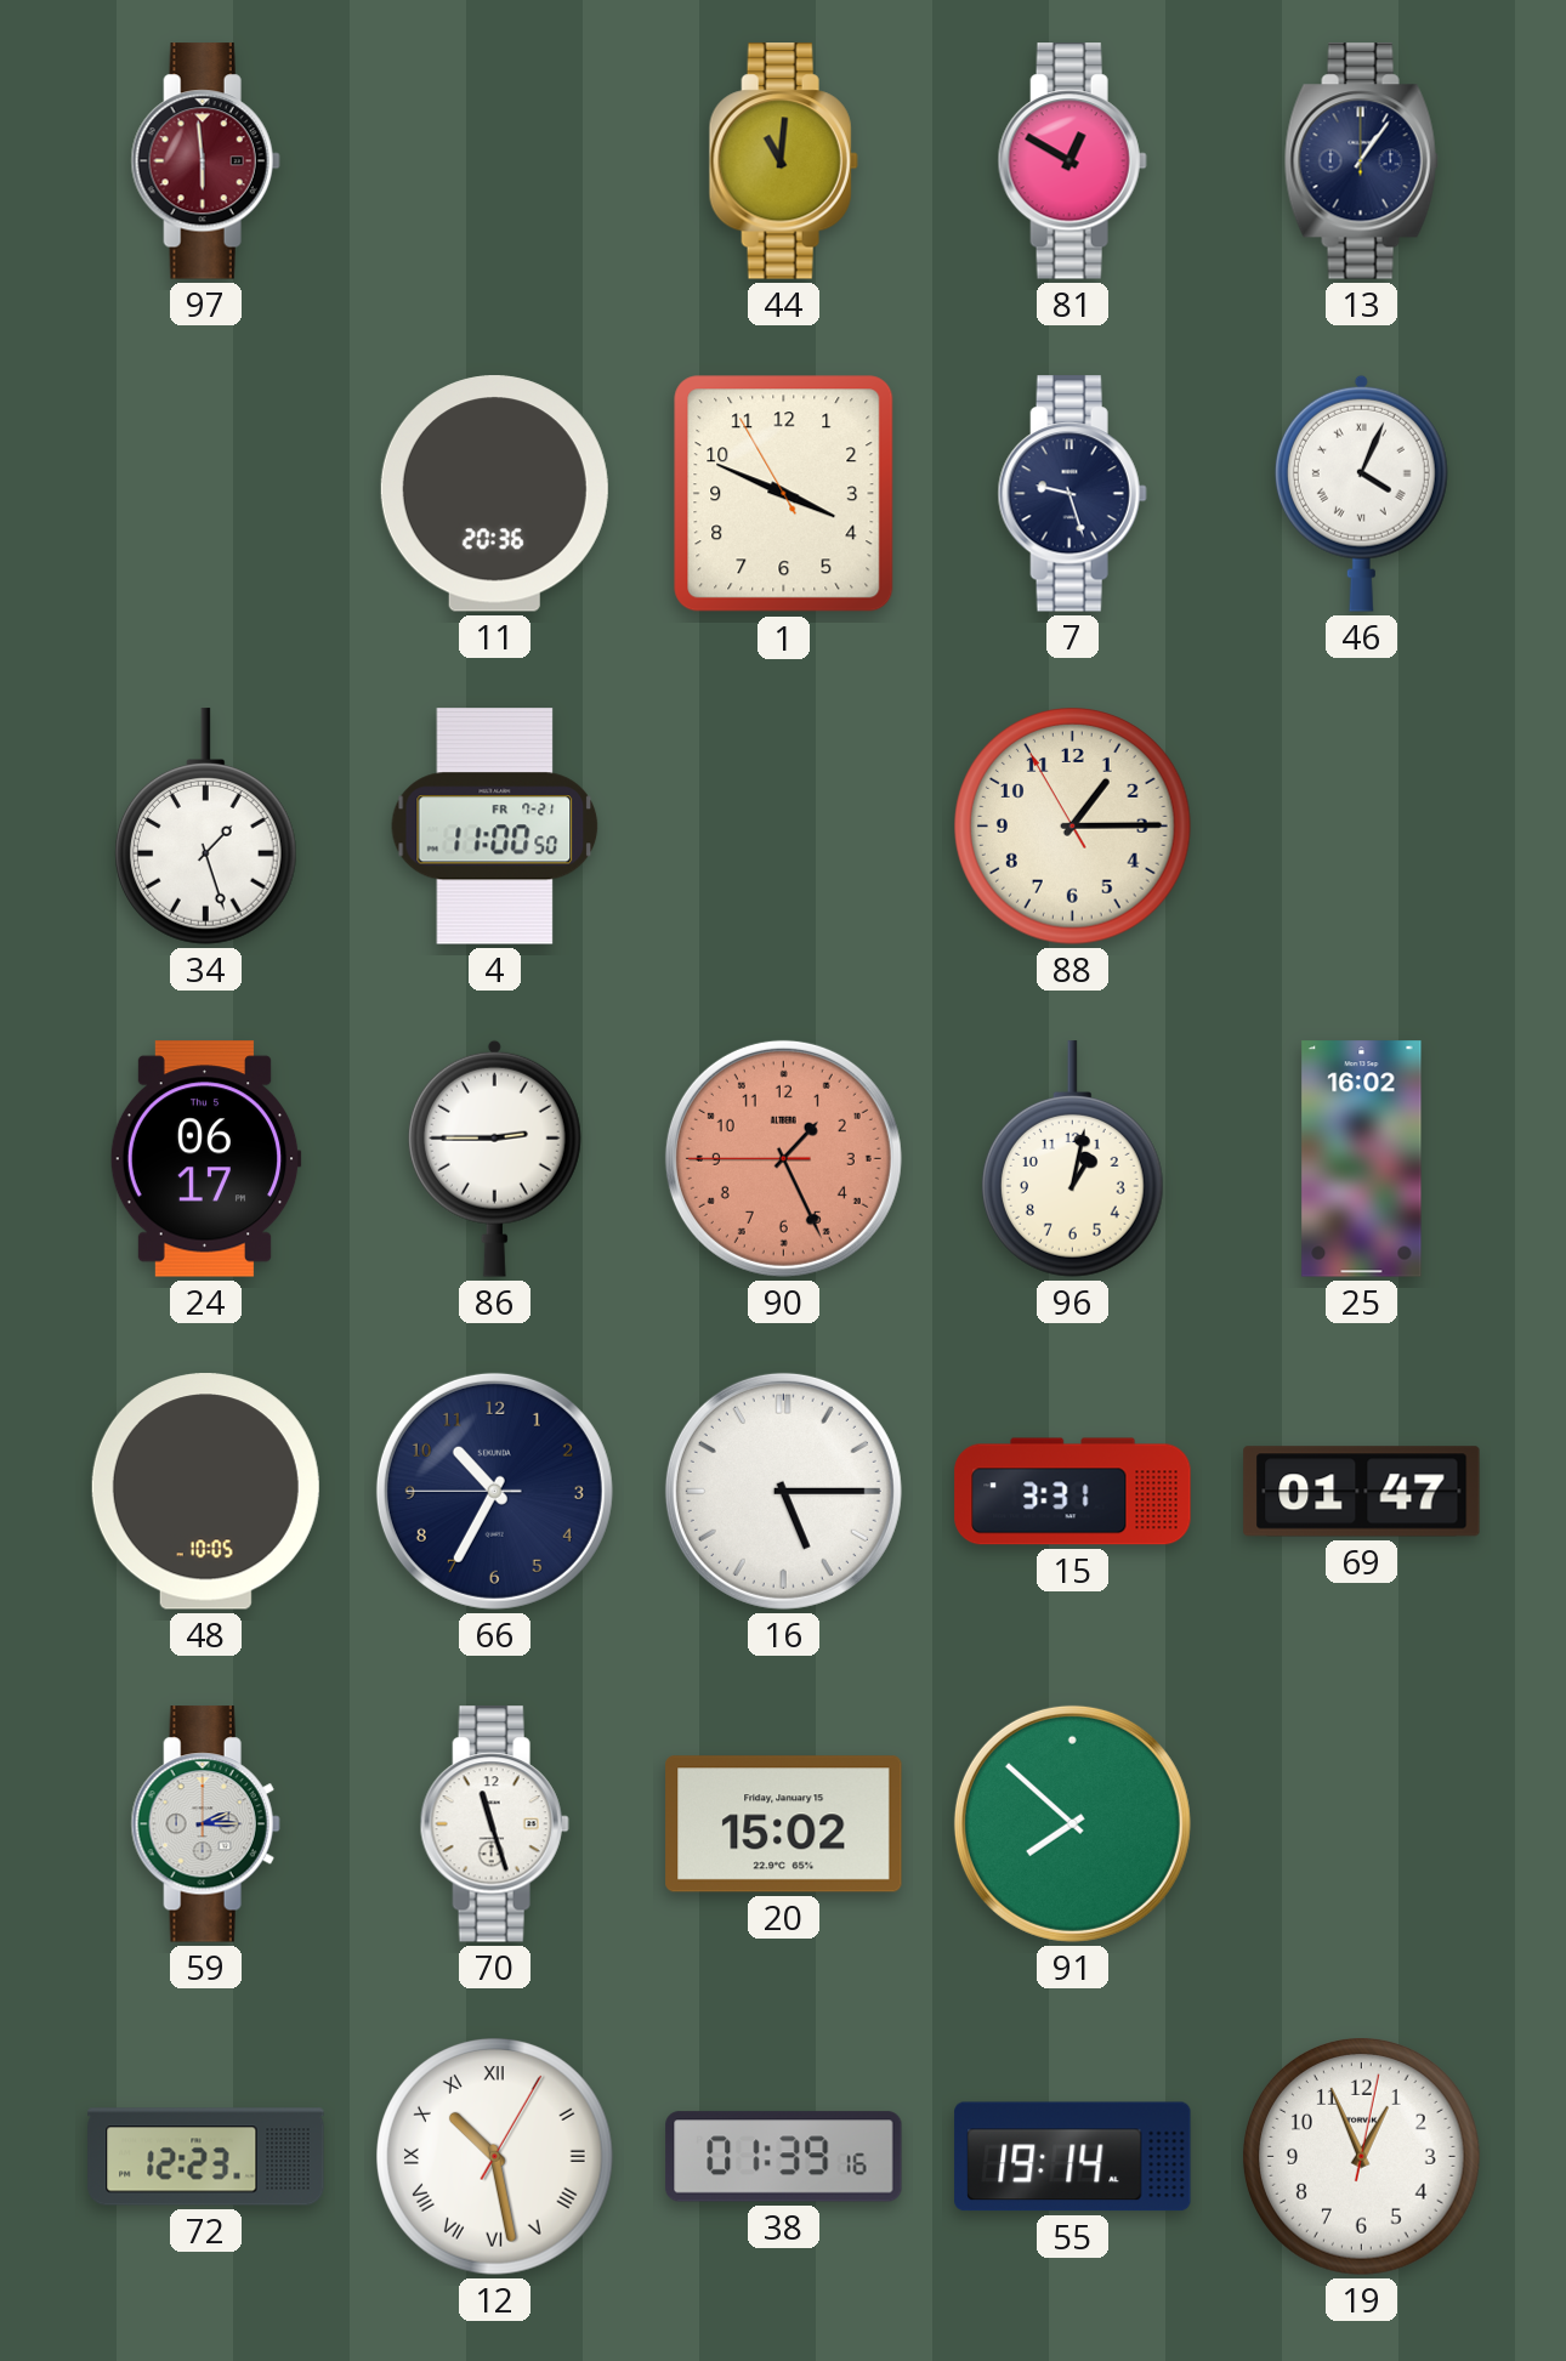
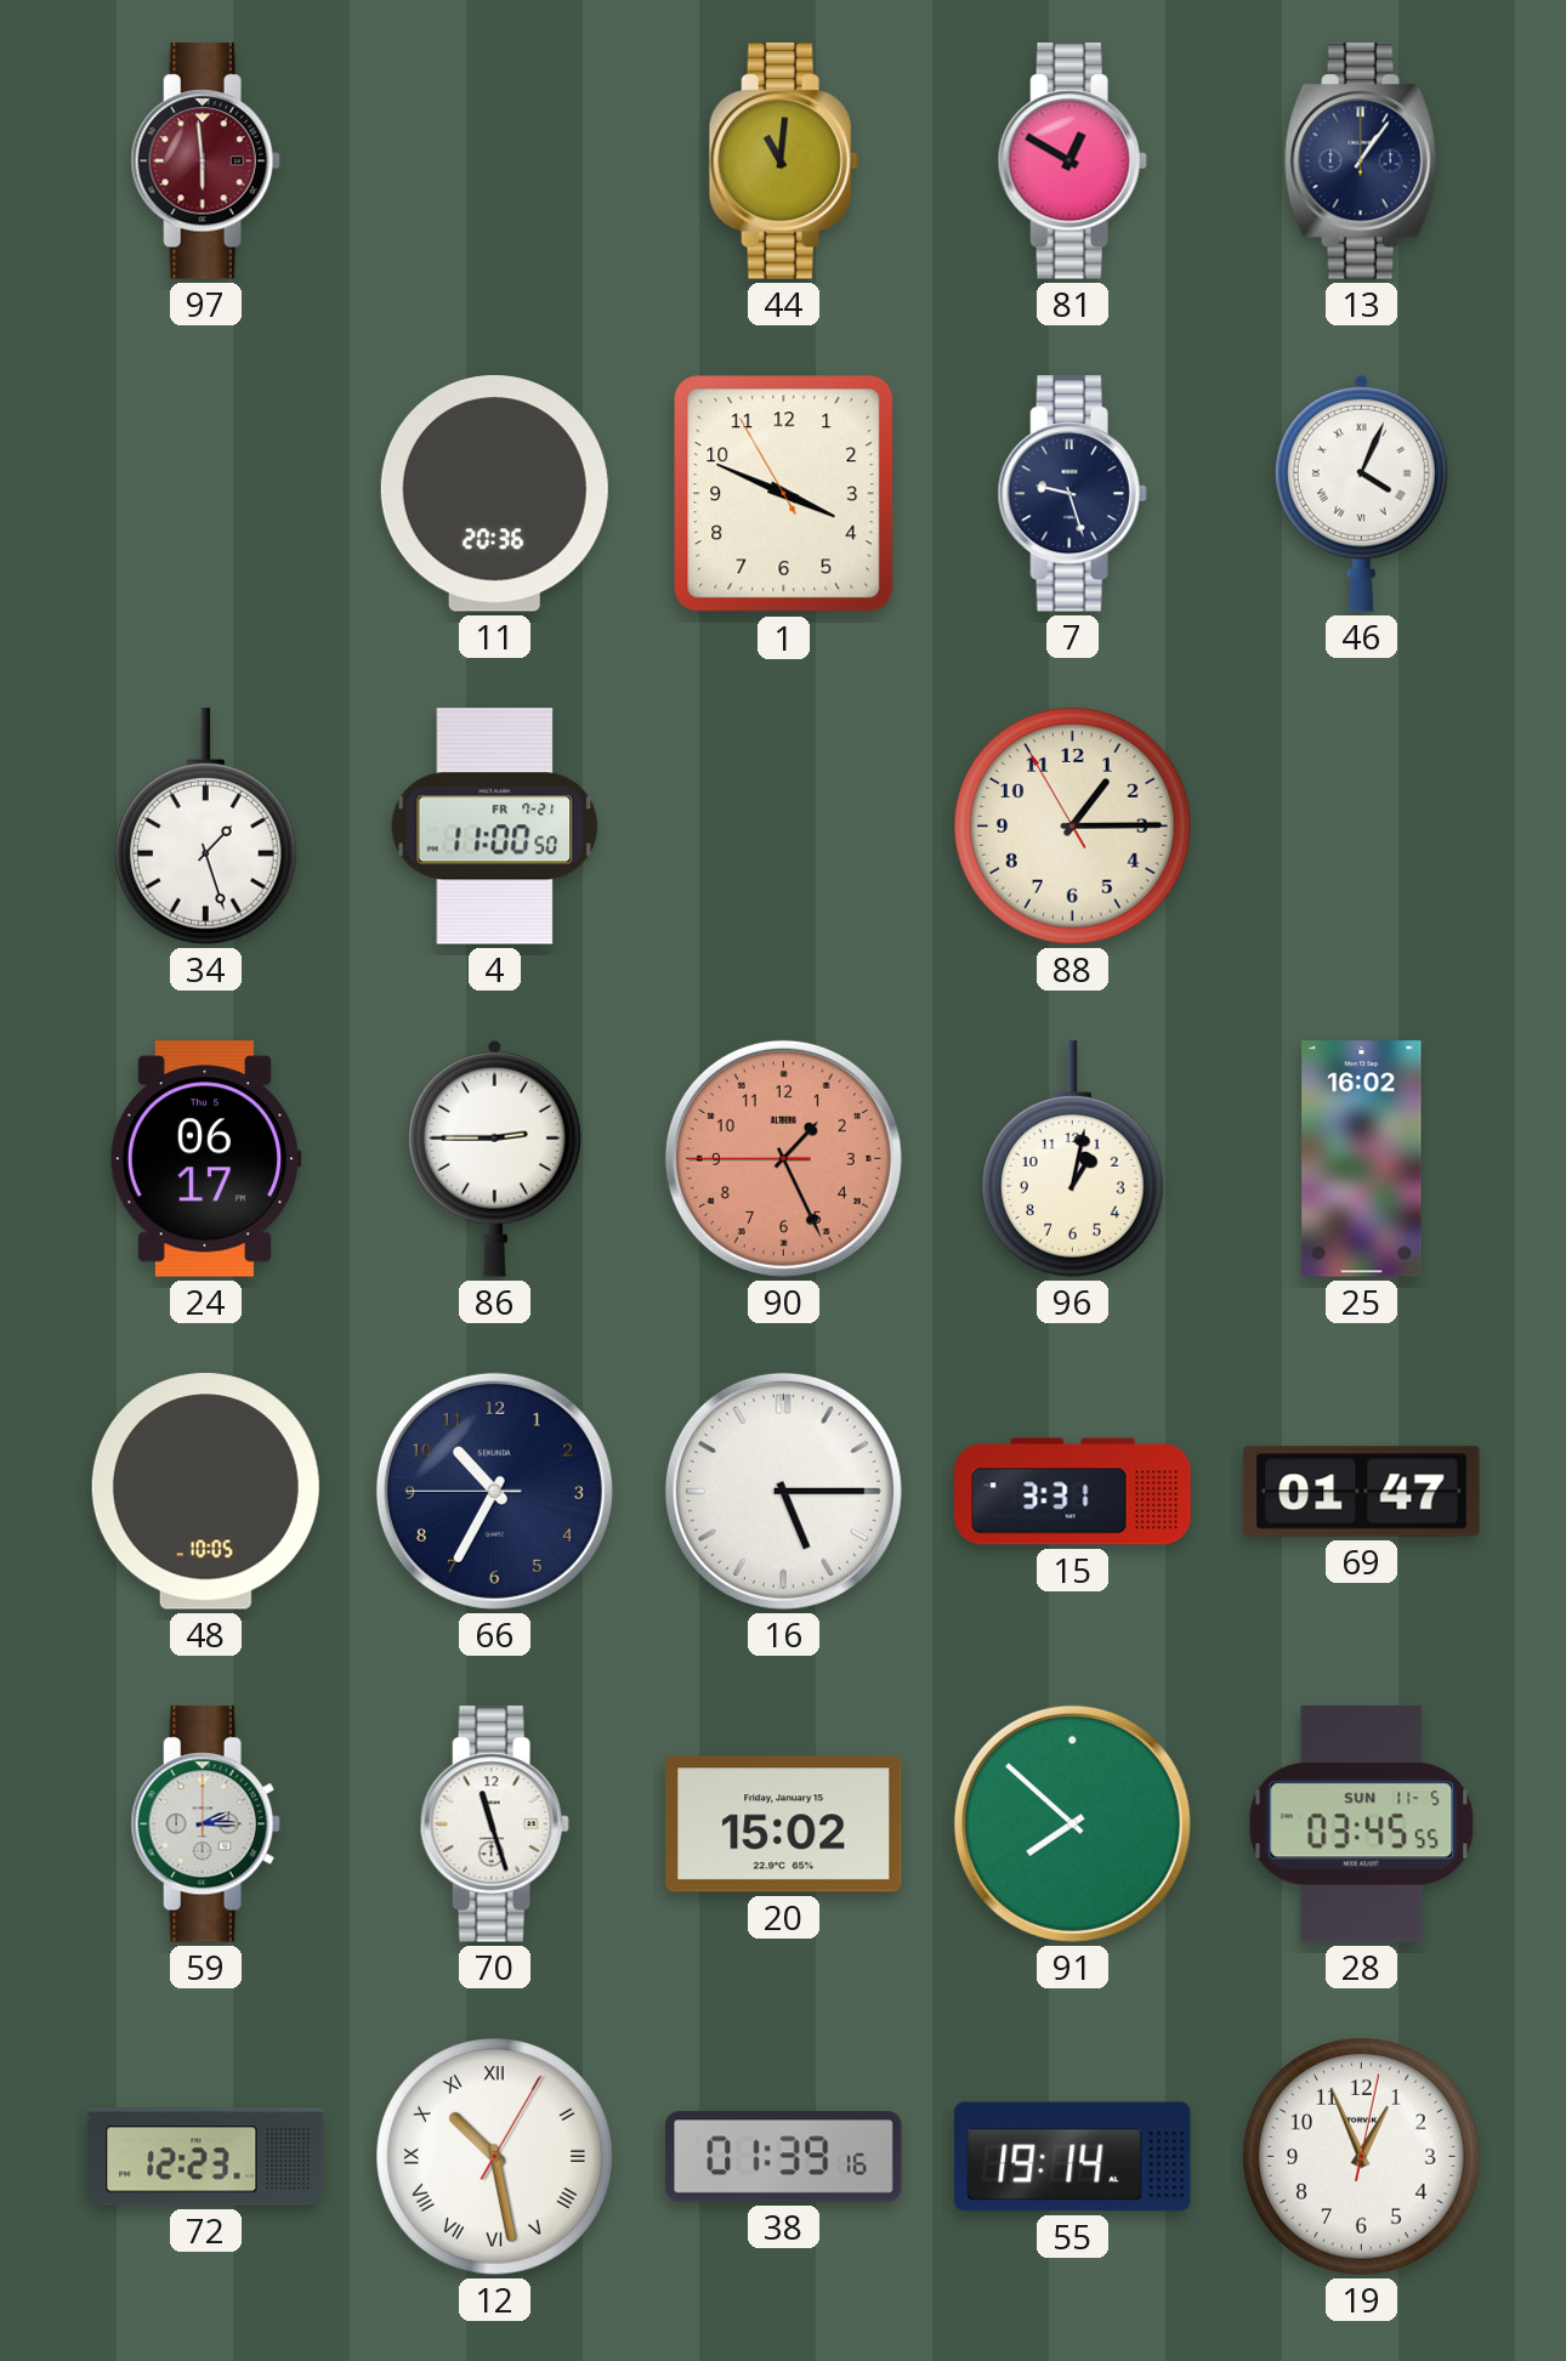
28: none -> 03:45 (1362, 1824)
